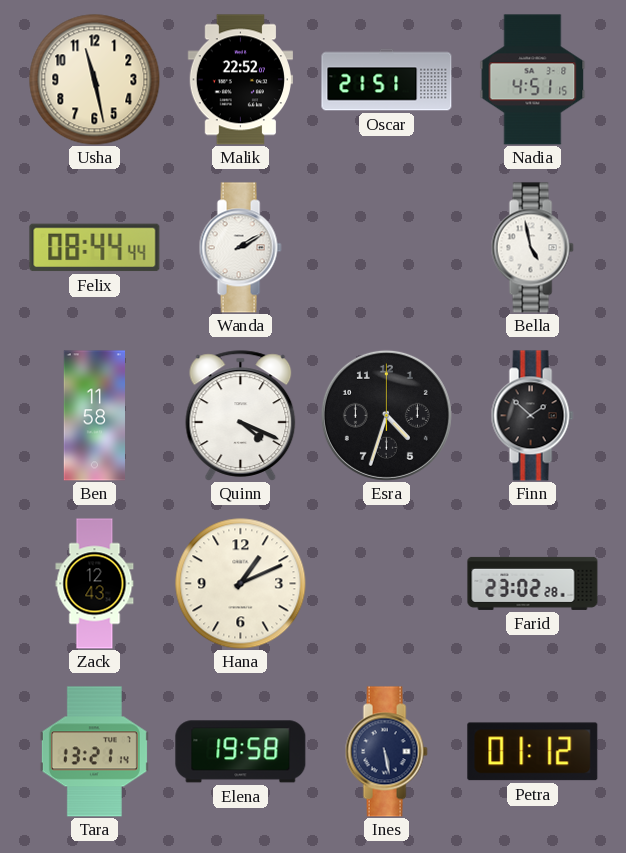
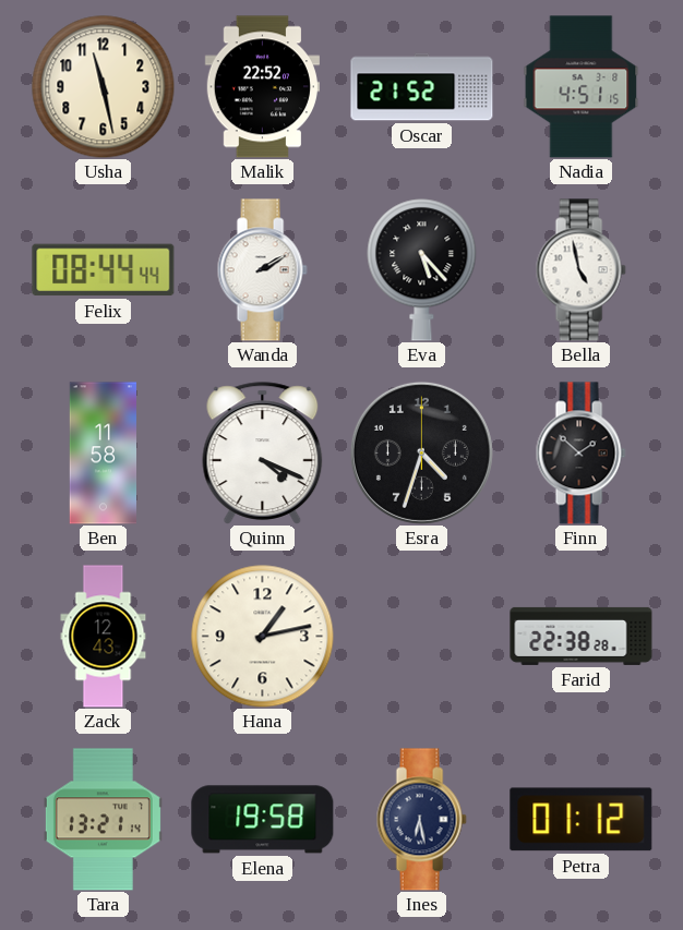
Oscar: 21:51 -> 21:52 (422, 87)
Eva: none -> 5:23 (422, 270)
Hana: 1:11 -> 1:13 (263, 637)
Farid: 23:02 -> 22:38 (582, 636)
Ines: 5:28 -> 6:28 (421, 820)
